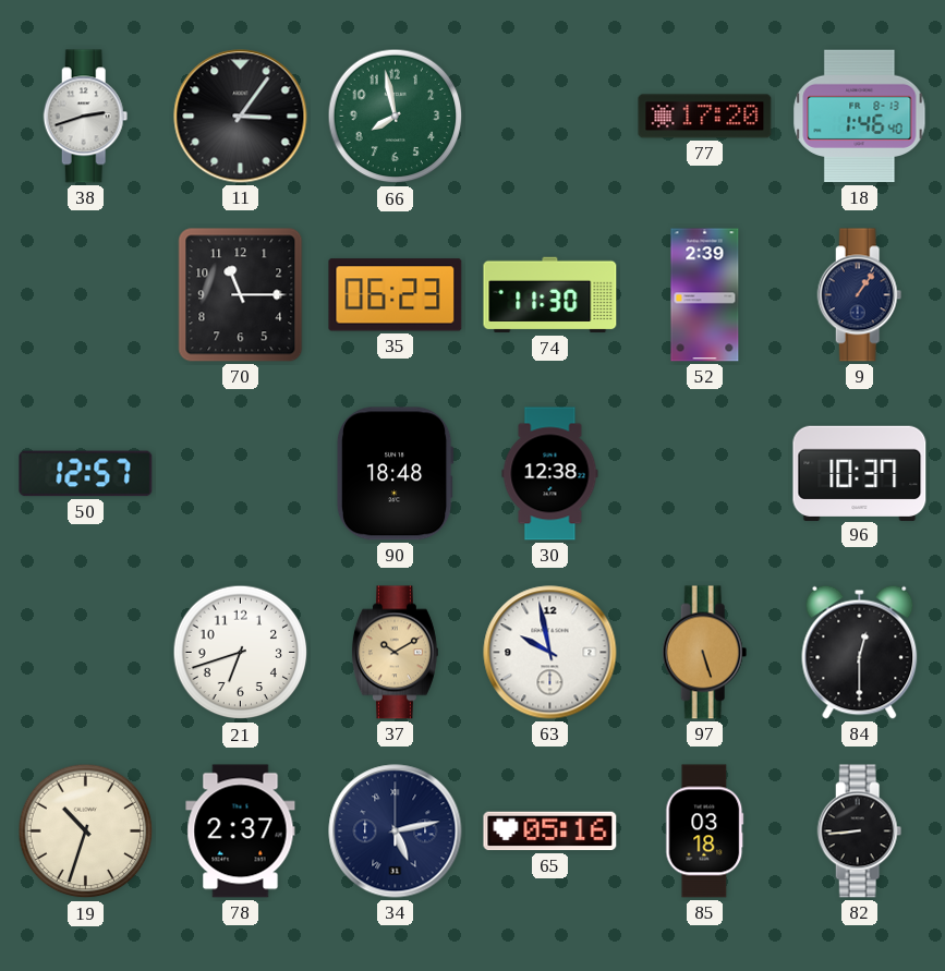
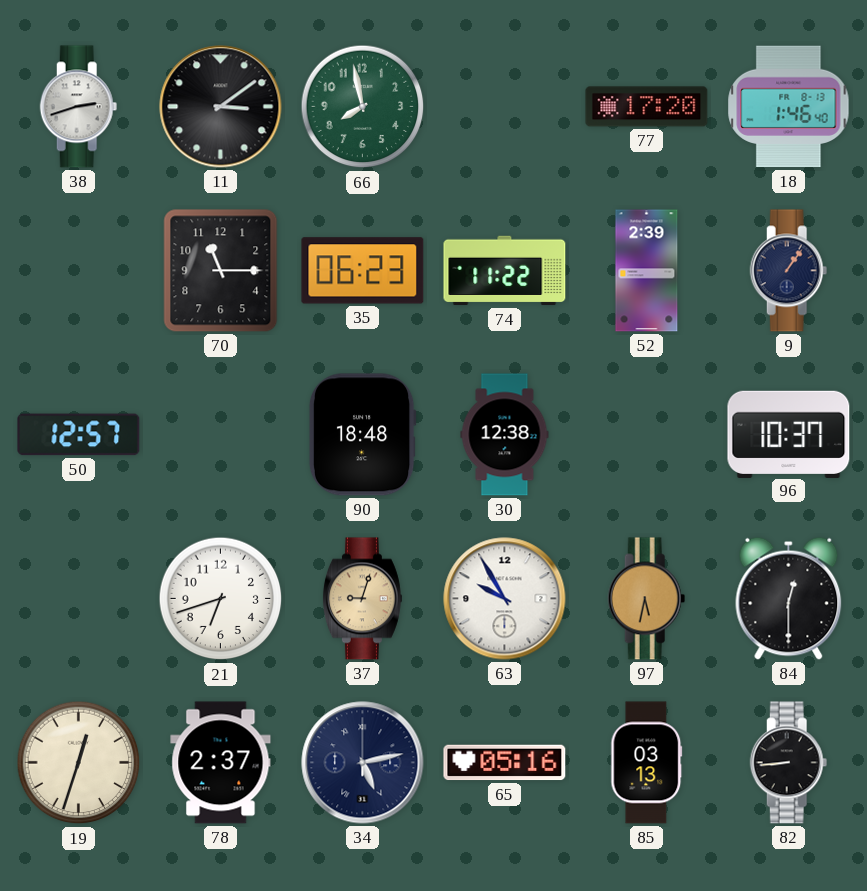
11: 3:06 -> 3:09 (221, 107)
74: 11:30 -> 11:22 (505, 271)
37: 10:10 -> 9:03 (362, 599)
63: 9:58 -> 9:55 (505, 599)
97: 5:27 -> 5:32 (647, 599)
19: 10:33 -> 12:33 (79, 763)
85: 03:18 -> 03:13 (647, 763)
